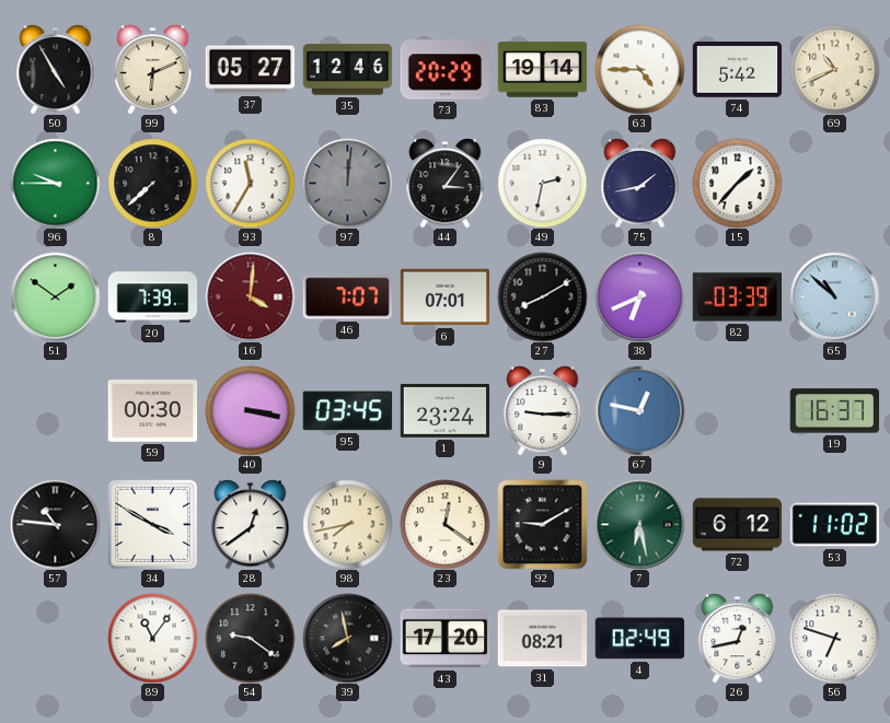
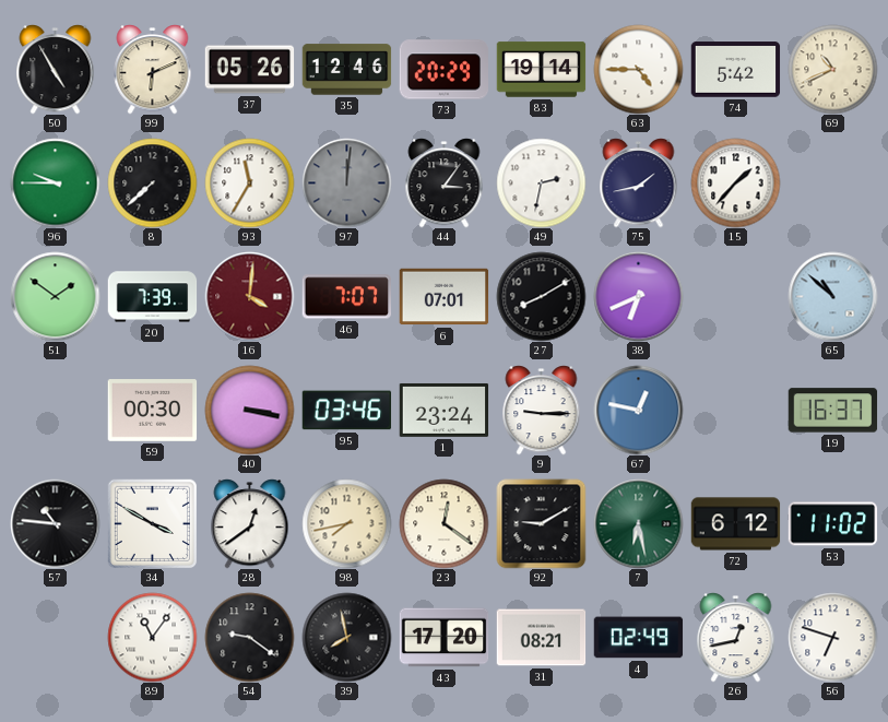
37: 05:27 -> 05:26 (249, 70)
82: 03:39 -> none (737, 298)
95: 03:45 -> 03:46 (346, 411)
